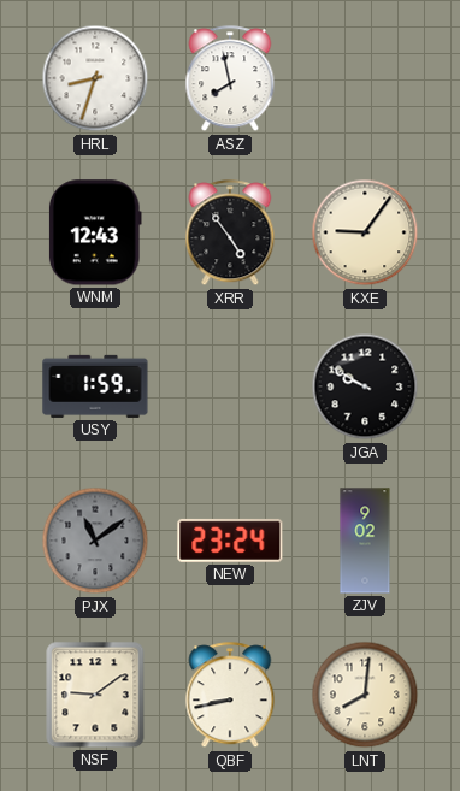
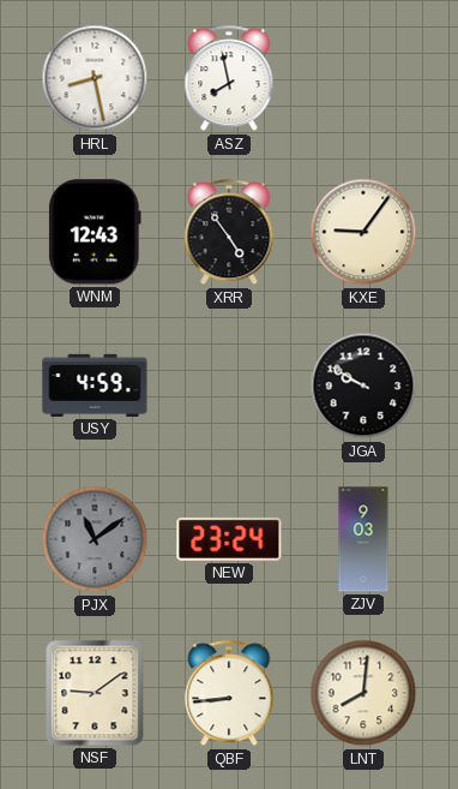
HRL: 8:33 -> 8:28 (95, 78)
USY: 1:59 -> 4:59 (95, 385)
ZJV: 9:02 -> 9:03 (363, 539)
QBF: 8:43 -> 8:44 (229, 694)
